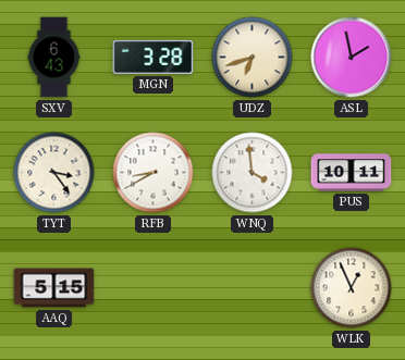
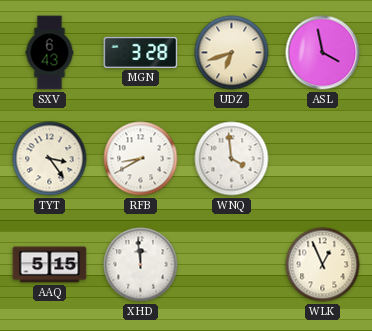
ASL: 1:58 -> 3:58 (323, 53)
PUS: 10:11 -> none (352, 173)
XHD: none -> 11:59 (141, 265)
